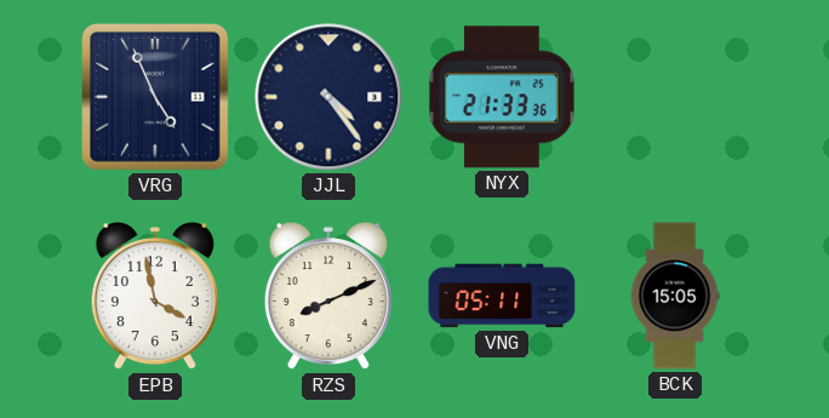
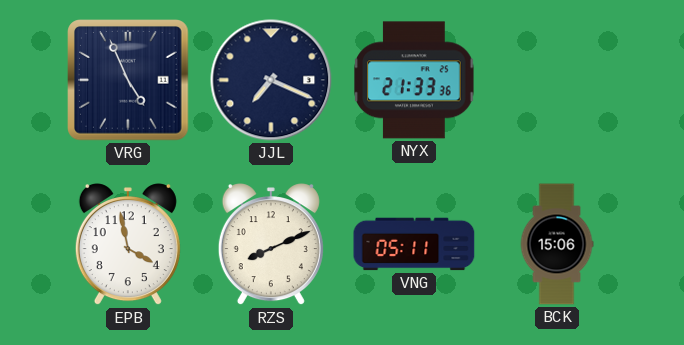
JJL: 4:24 -> 7:19 (271, 80)
BCK: 15:05 -> 15:06 (557, 244)
